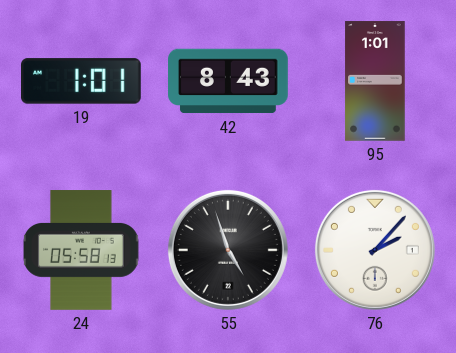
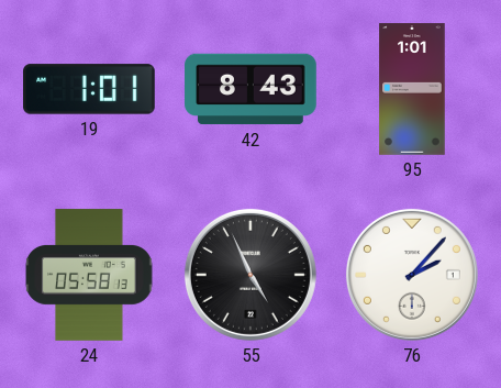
55: 4:57 -> 4:56 (250, 275)
